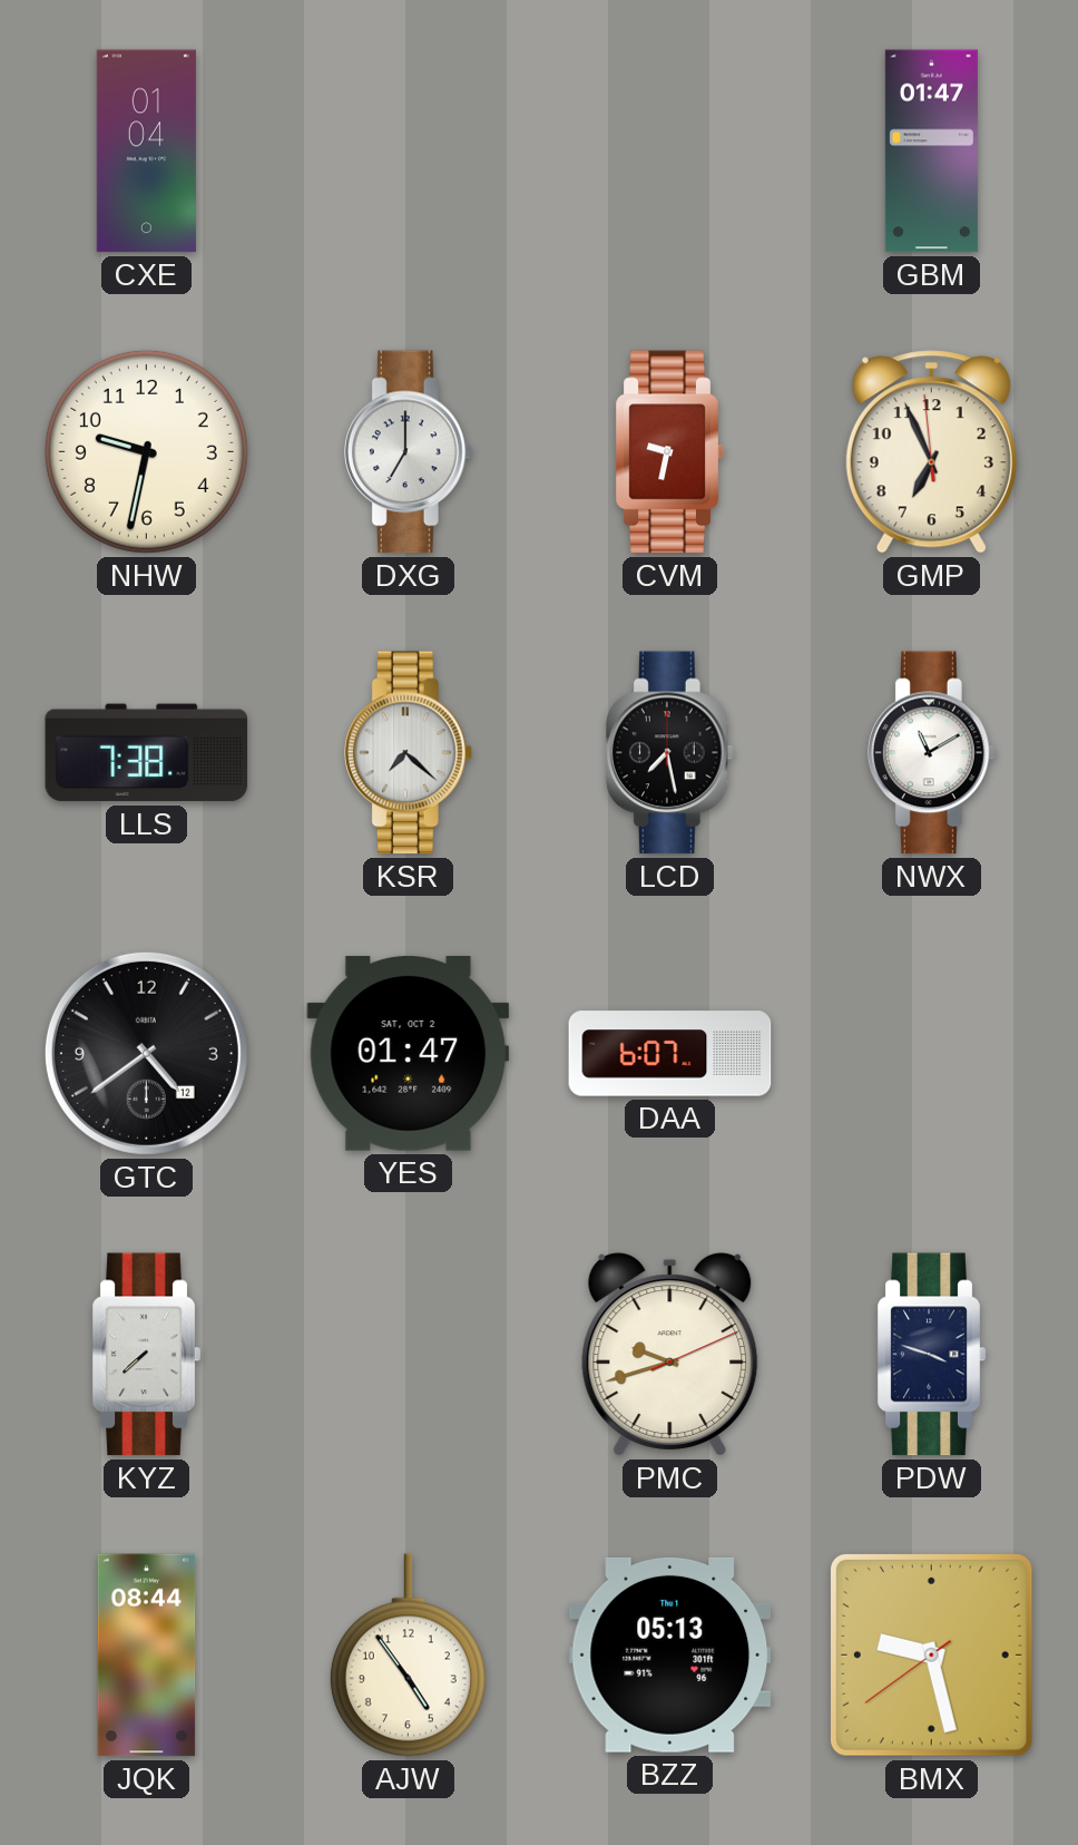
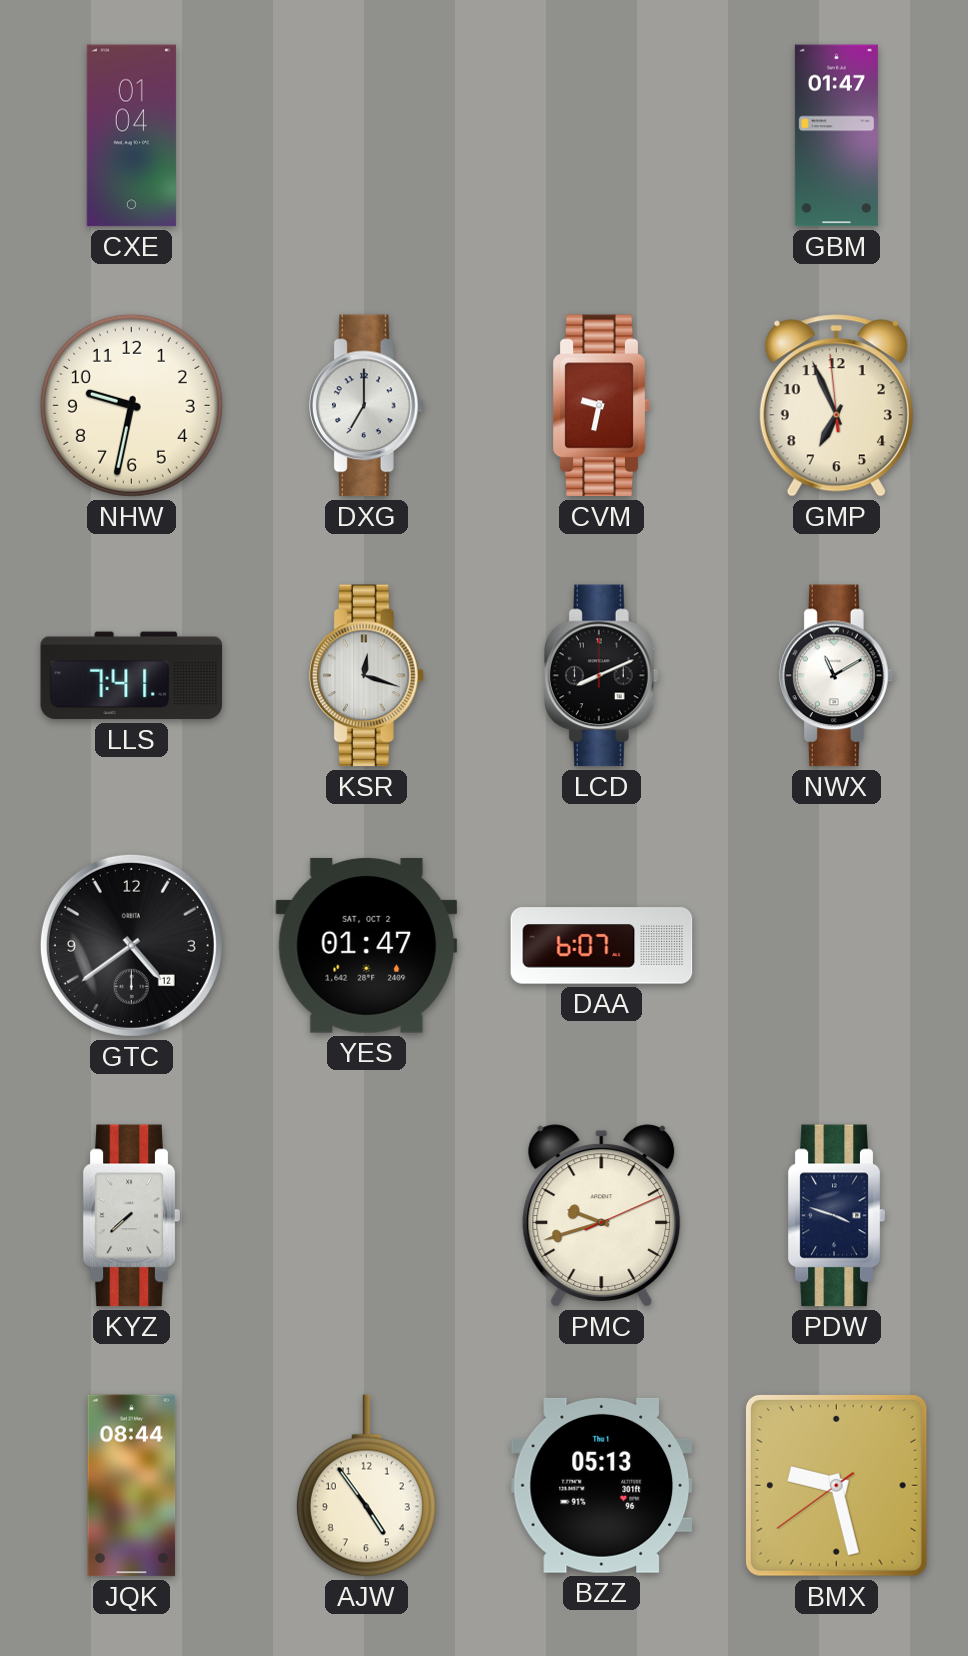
LLS: 7:38 -> 7:41 (132, 676)
KSR: 7:22 -> 12:18 (366, 676)
LCD: 7:28 -> 8:11 (601, 676)
